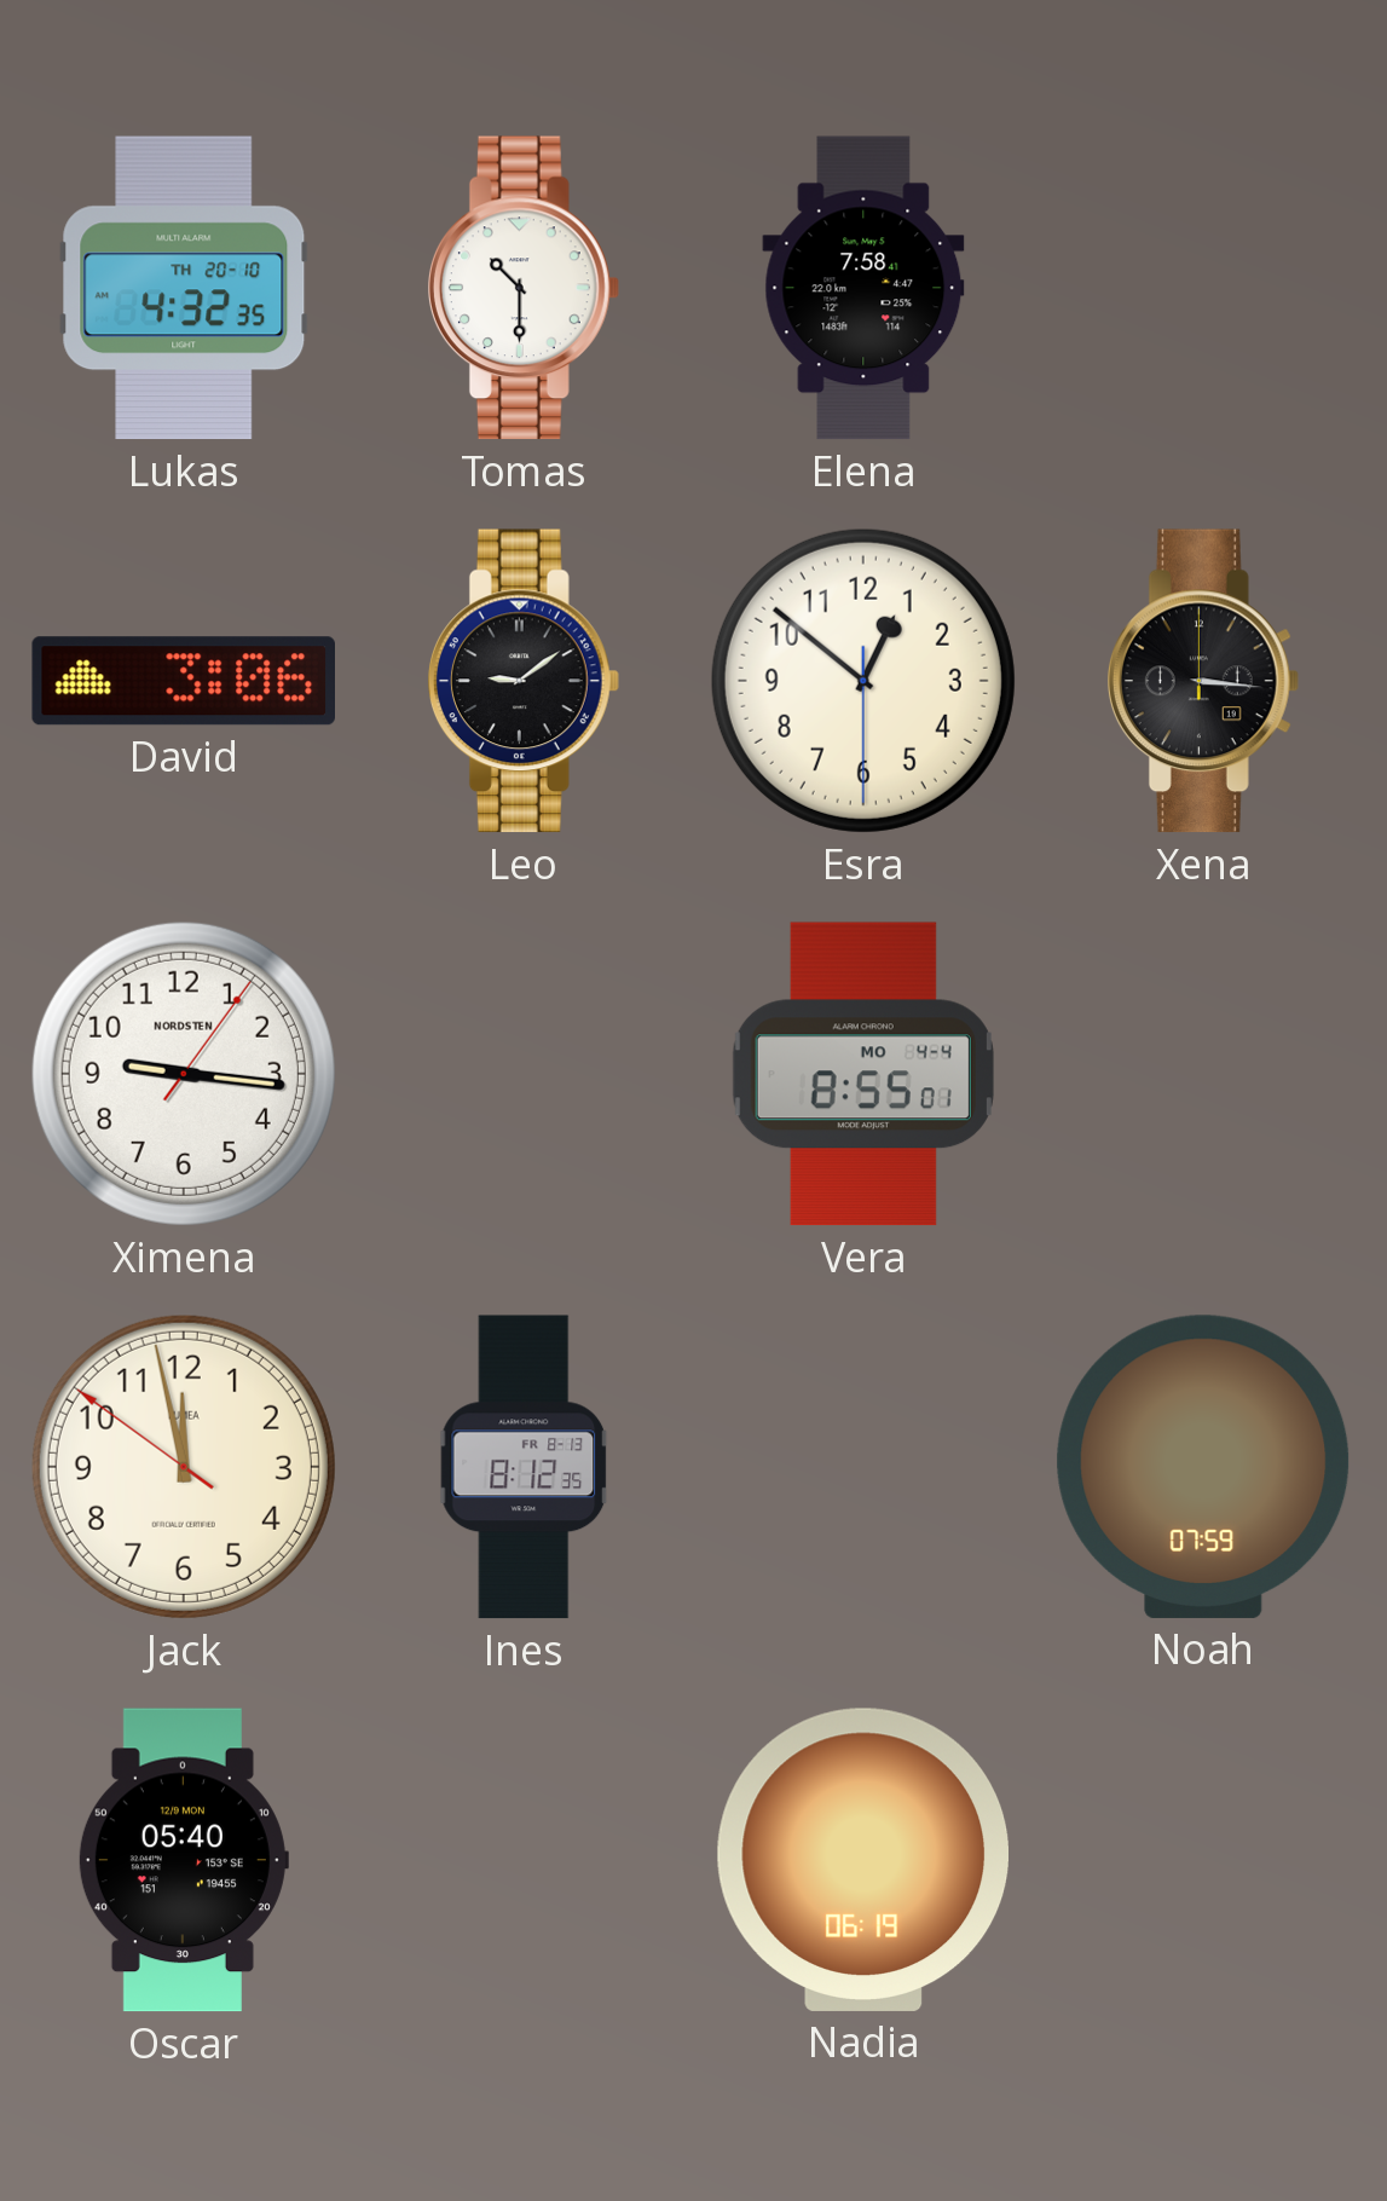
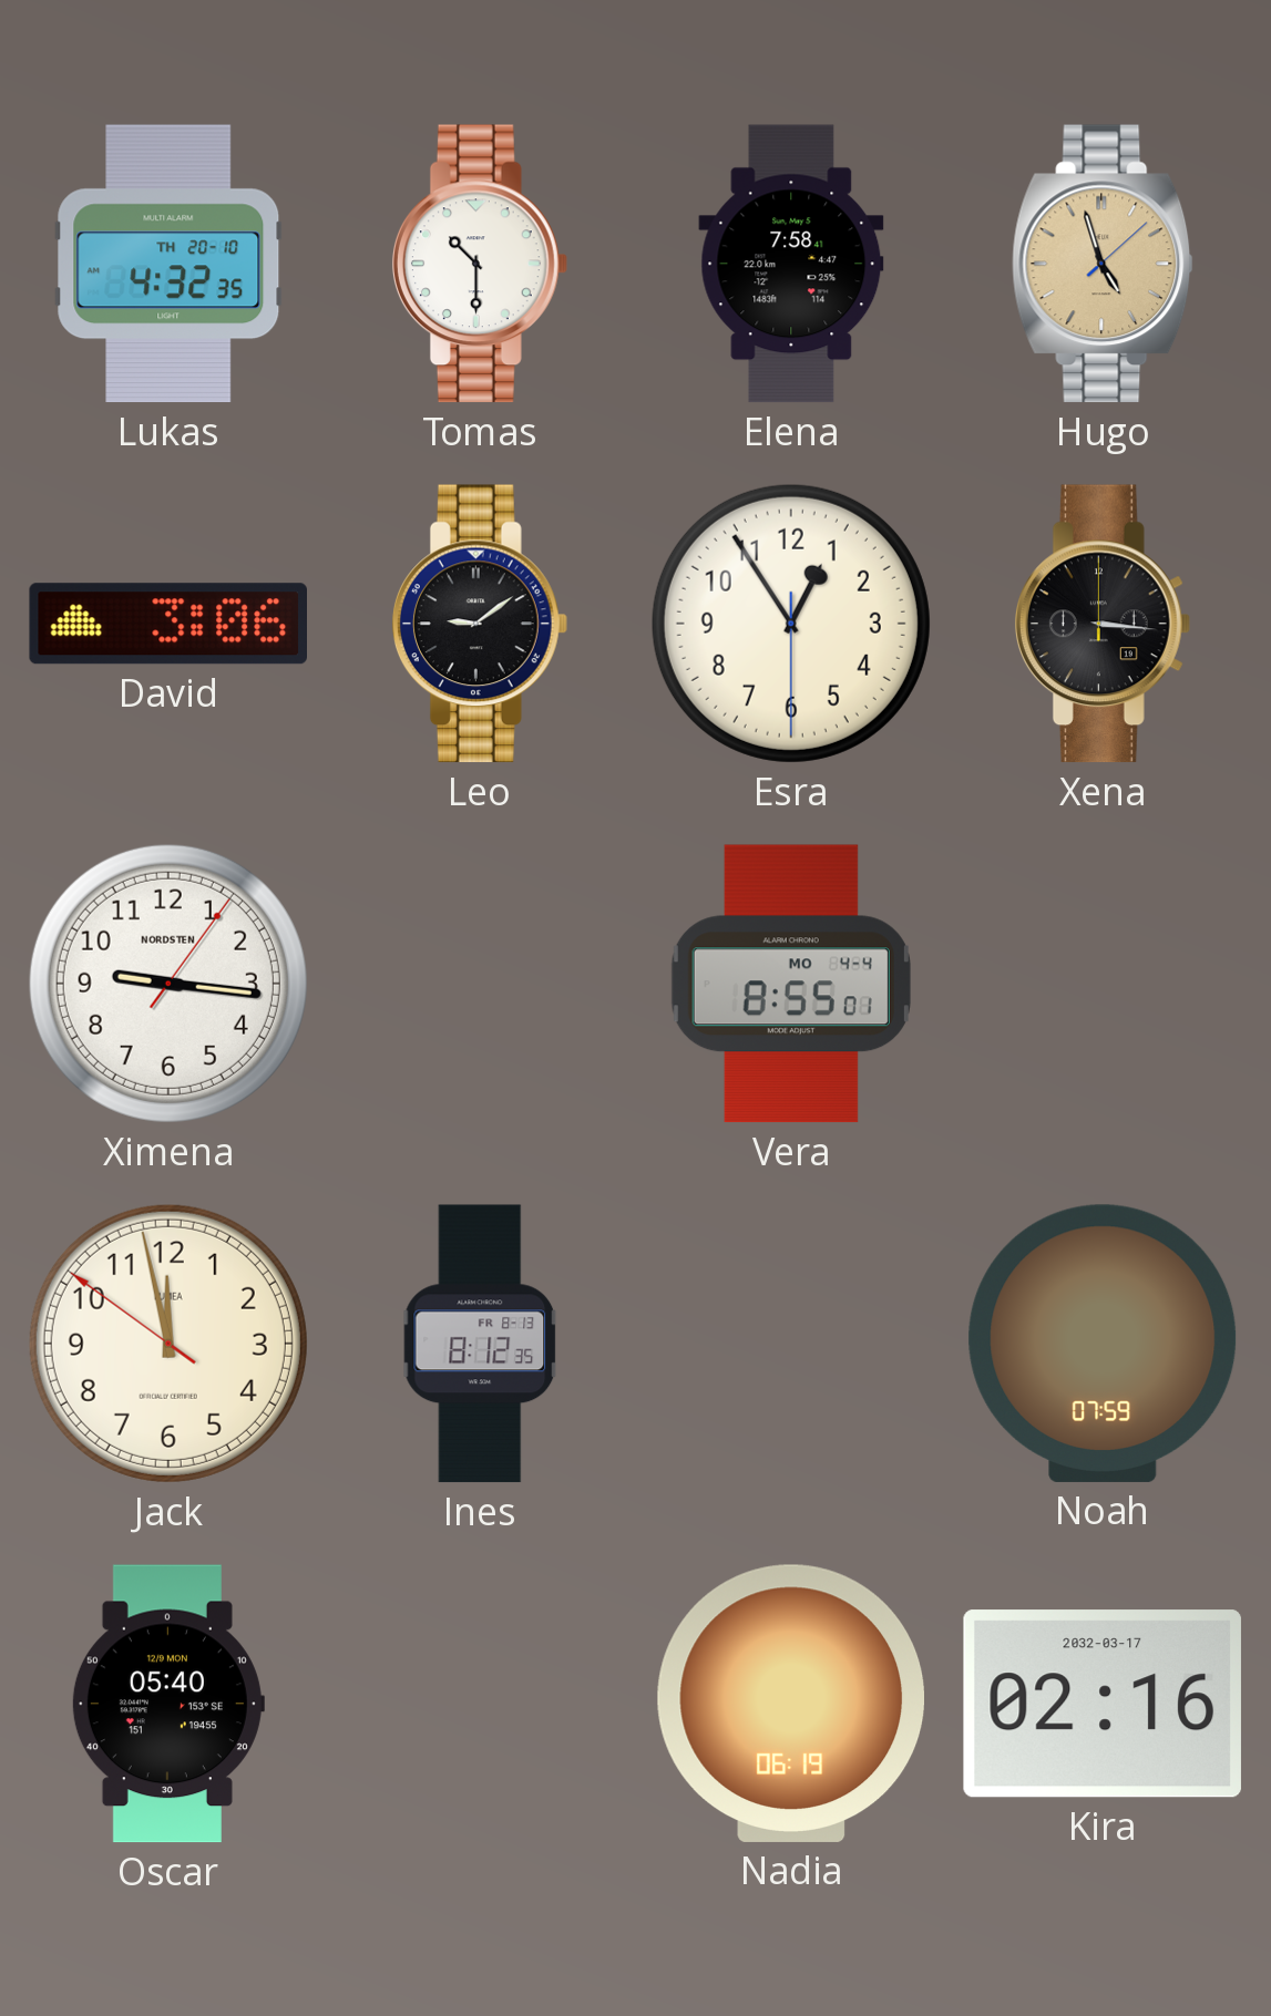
Hugo: none -> 4:57 (1103, 264)
Esra: 12:51 -> 12:54 (791, 624)
Kira: none -> 02:16 (1103, 1704)
